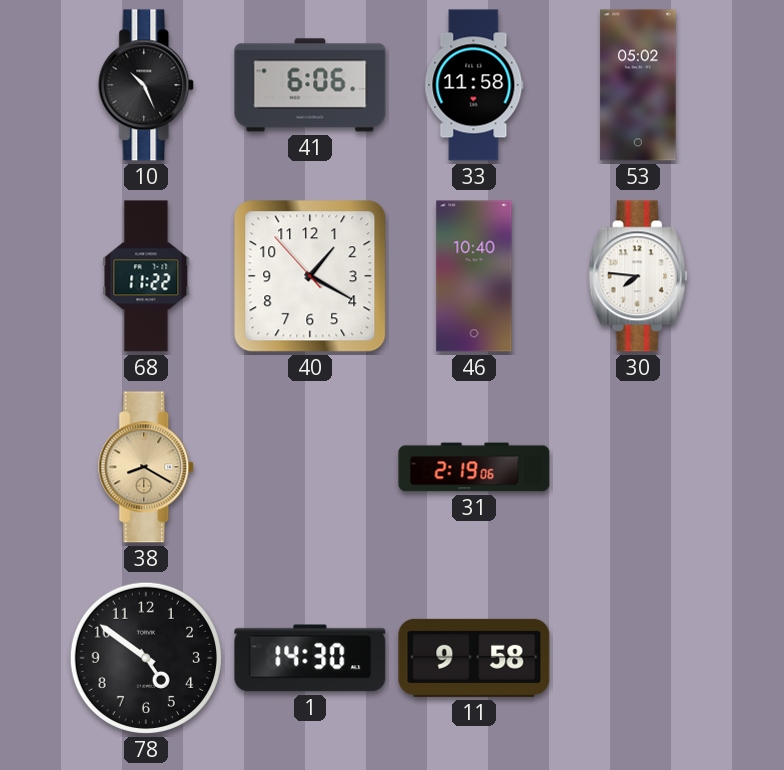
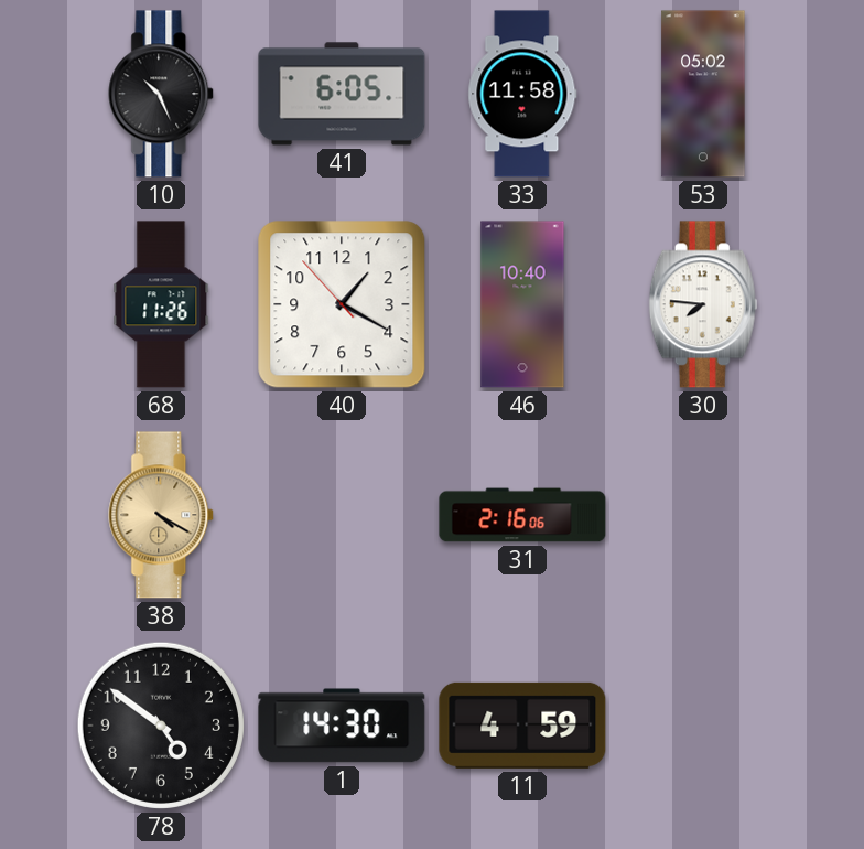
41: 6:06 -> 6:05 (342, 94)
68: 11:22 -> 11:26 (161, 304)
38: 8:20 -> 4:20 (162, 515)
31: 2:19 -> 2:16 (522, 515)
11: 9:58 -> 4:59 (522, 726)
